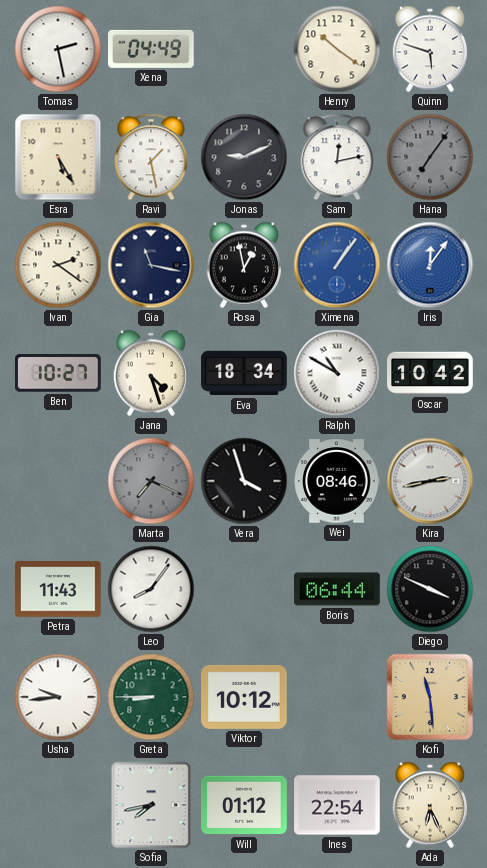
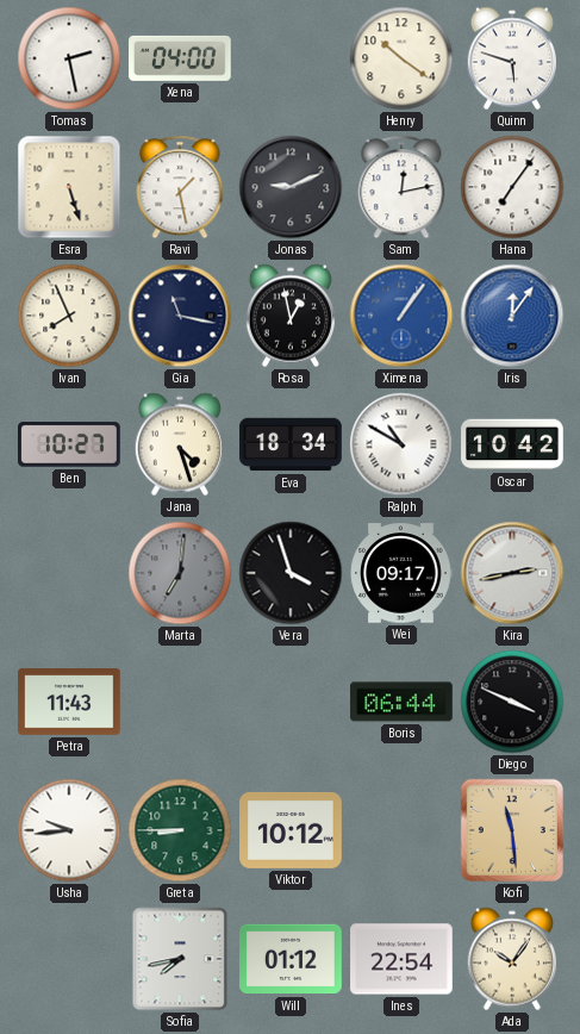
Xena: 04:49 -> 04:00 (181, 58)
Esra: 5:25 -> 5:27 (69, 187)
Hana dial: grey -> white (512, 187)
Ivan: 2:21 -> 7:56 (69, 316)
Marta: 7:19 -> 7:01 (180, 573)
Wei: 08:46 -> 09:17 (401, 573)
Leo: 8:06 -> none (151, 589)
Ada: 6:26 -> 10:06 (511, 959)
